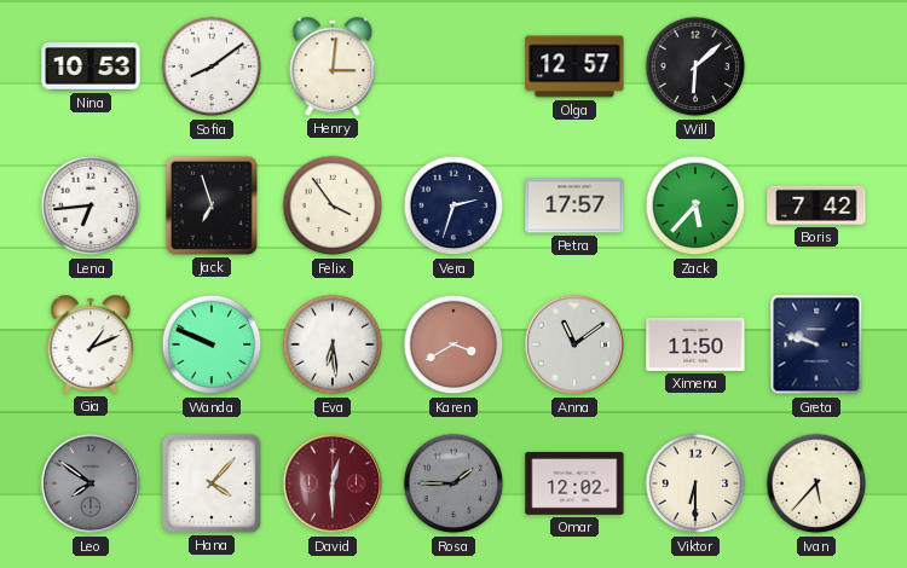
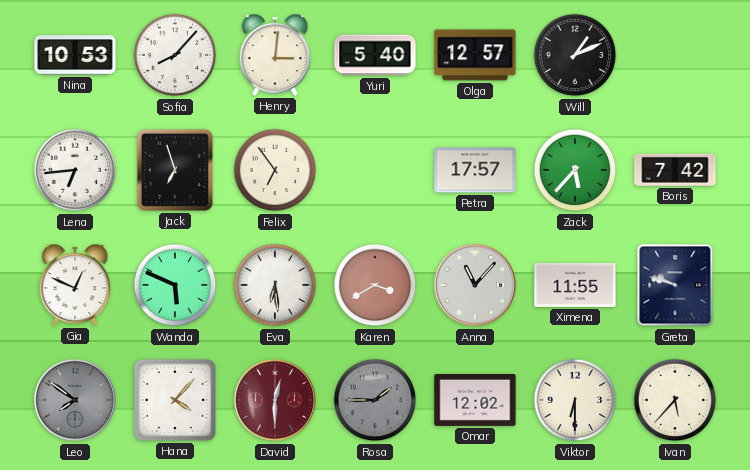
Sofia: 8:09 -> 8:07 (175, 55)
Yuri: none -> 5:40 (375, 55)
Will: 6:08 -> 1:11 (575, 55)
Felix: 3:54 -> 6:54 (275, 170)
Vera: 2:33 -> none (453, 205)
Gia: 1:11 -> 12:49 (75, 285)
Wanda: 9:49 -> 5:49 (175, 285)
Anna: 11:09 -> 11:07 (475, 285)
Ximena: 11:50 -> 11:55 (575, 285)
